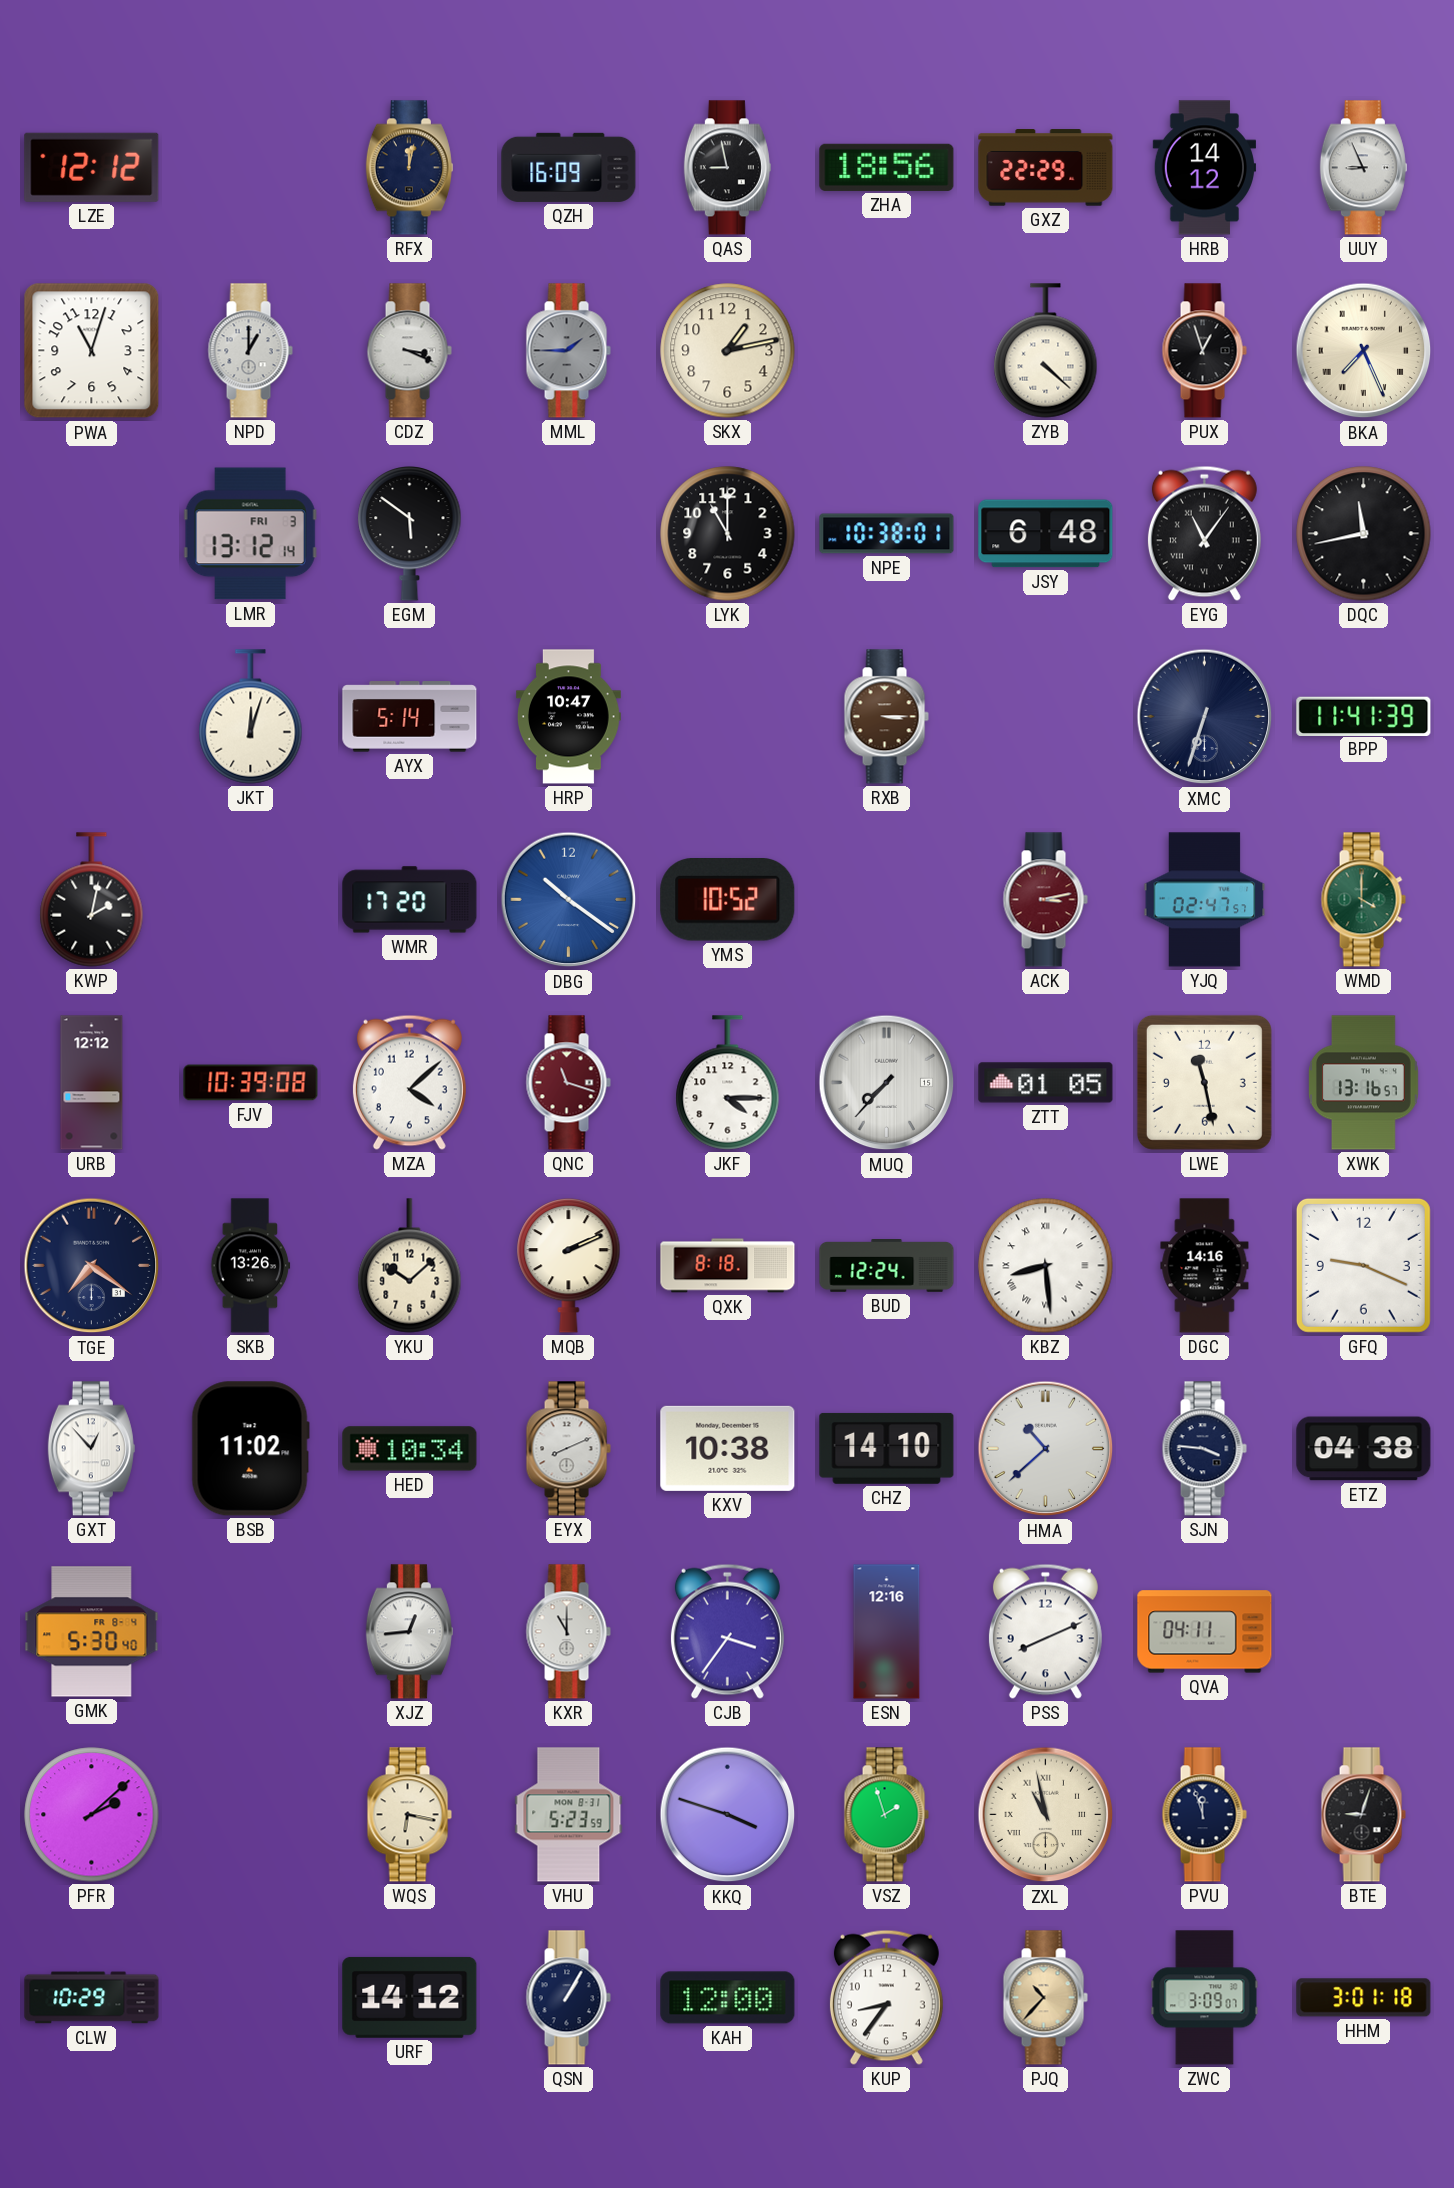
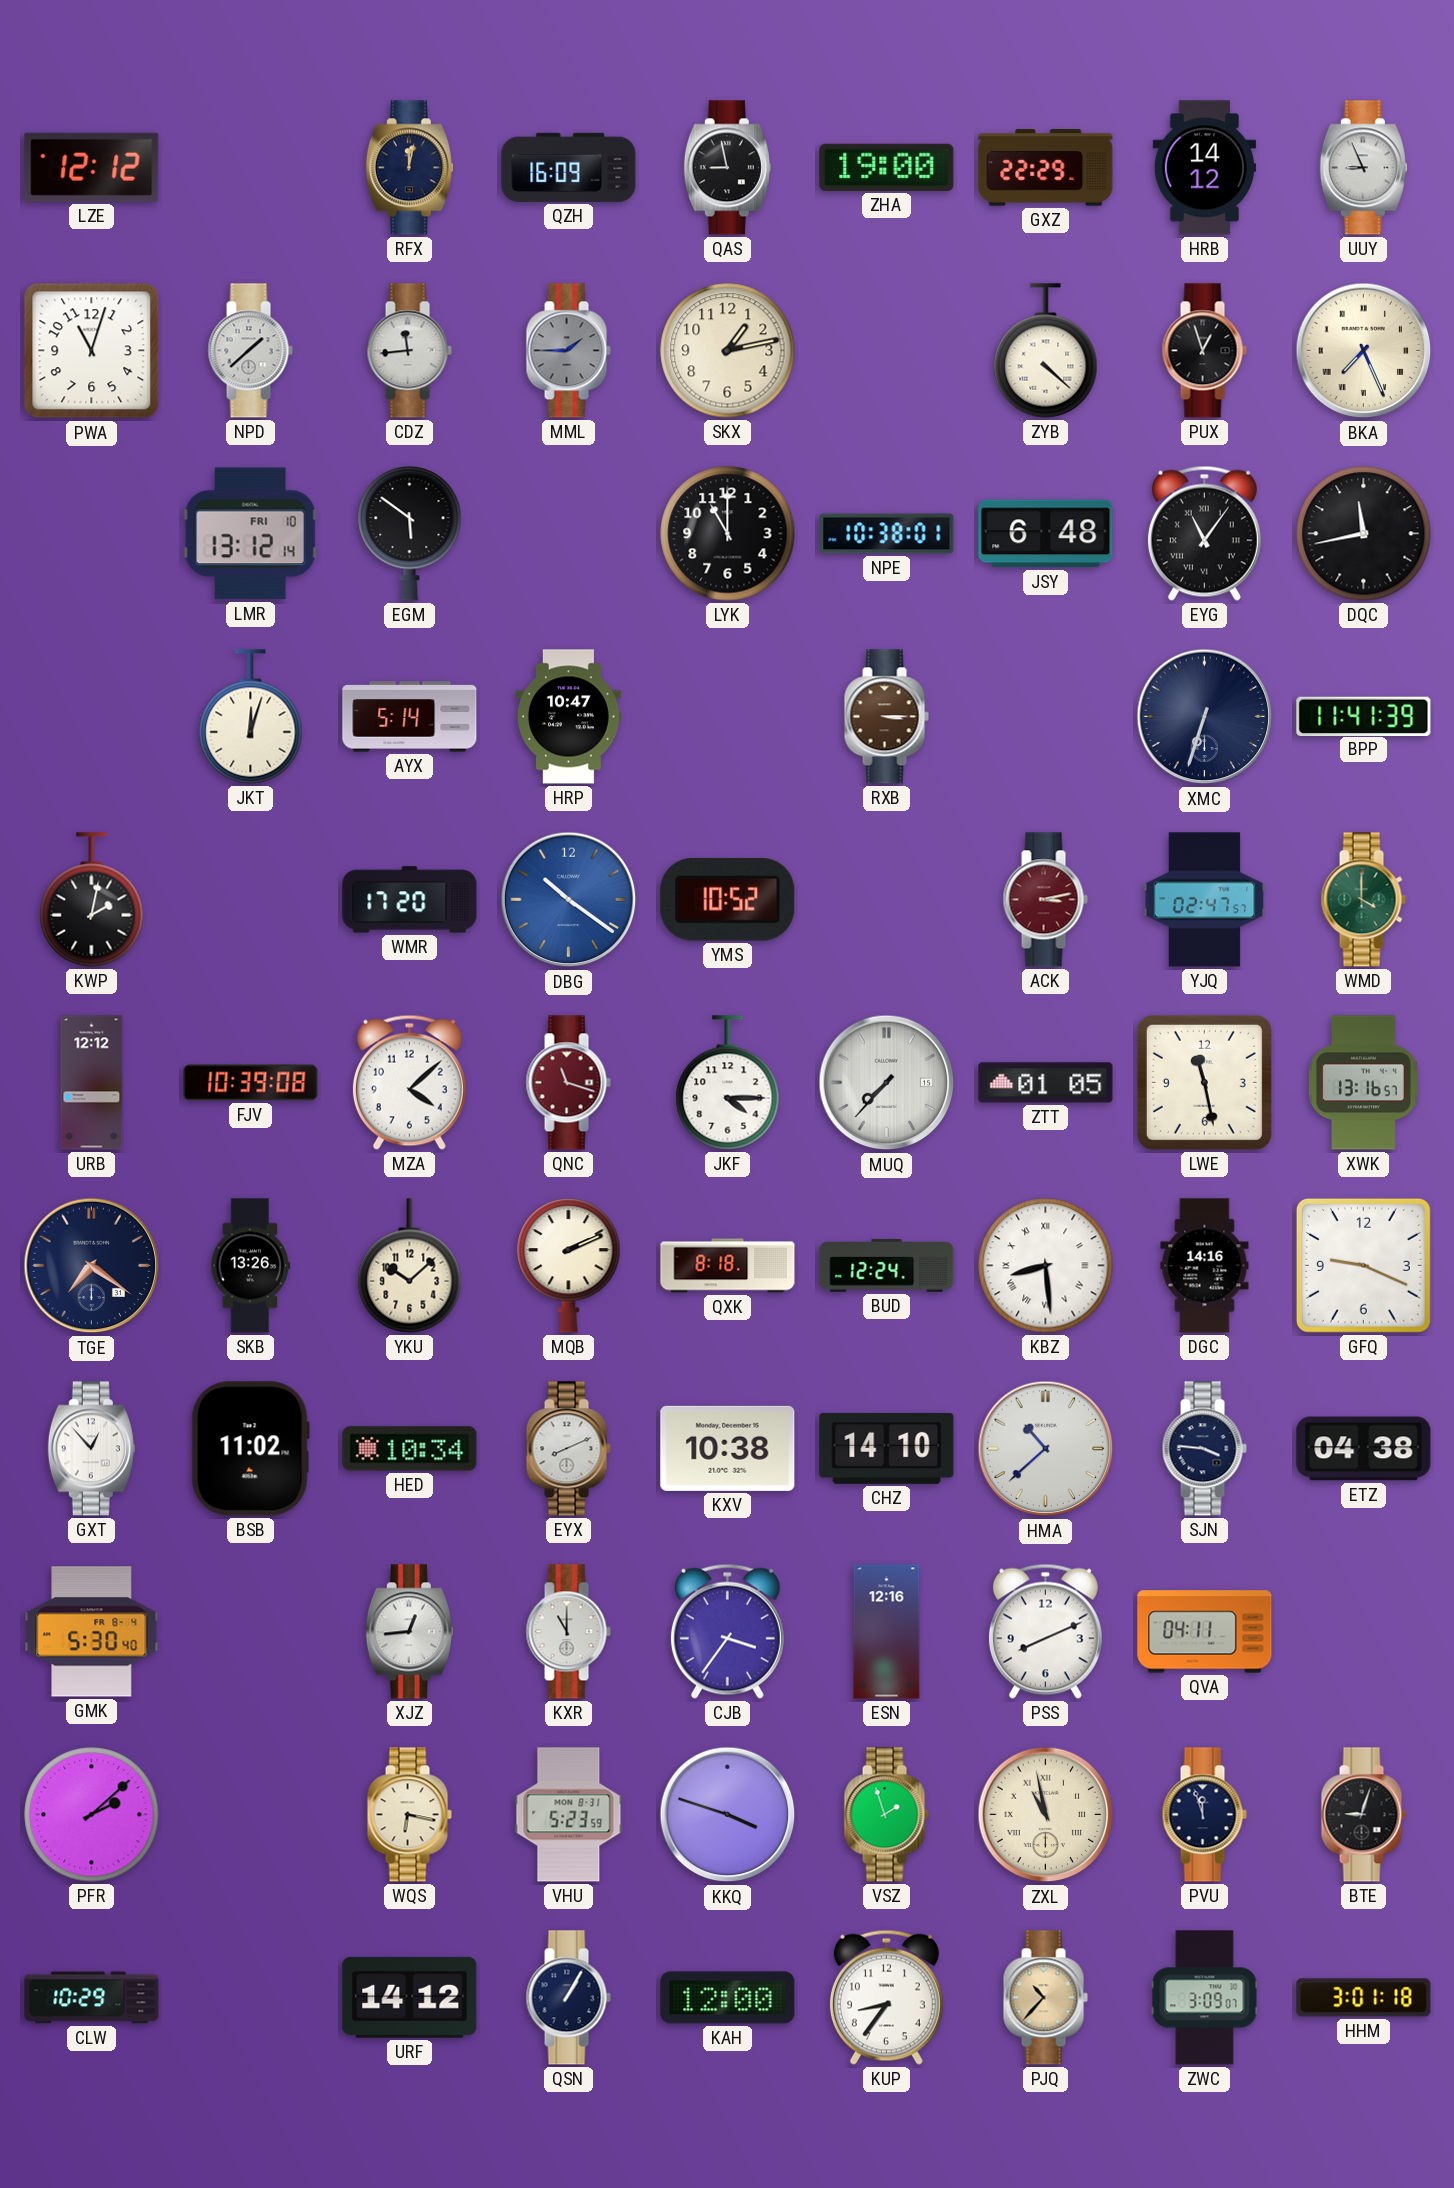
ZHA: 18:56 -> 19:00 (887, 167)
NPD: 1:00 -> 1:38 (250, 351)
CDZ: 3:19 -> 11:44 (409, 351)
LMR date: FRI 3 -> FRI 10 (250, 534)
